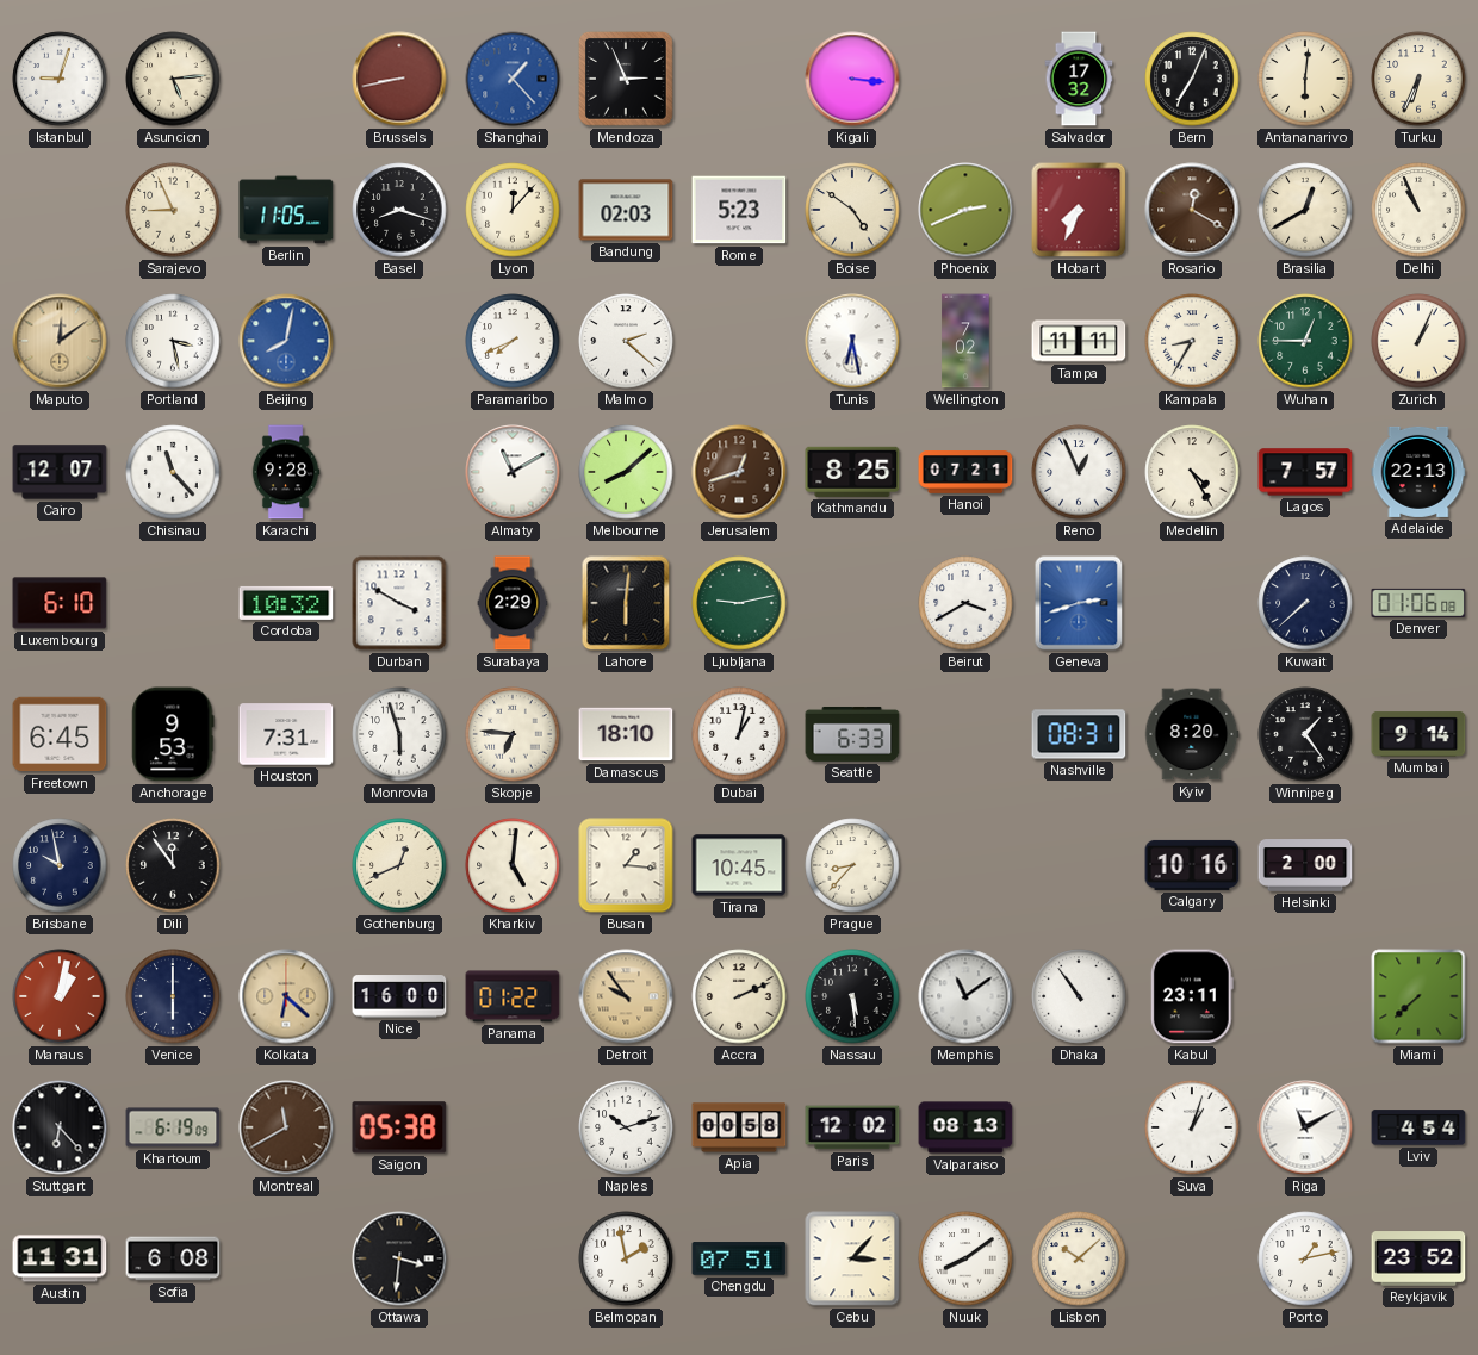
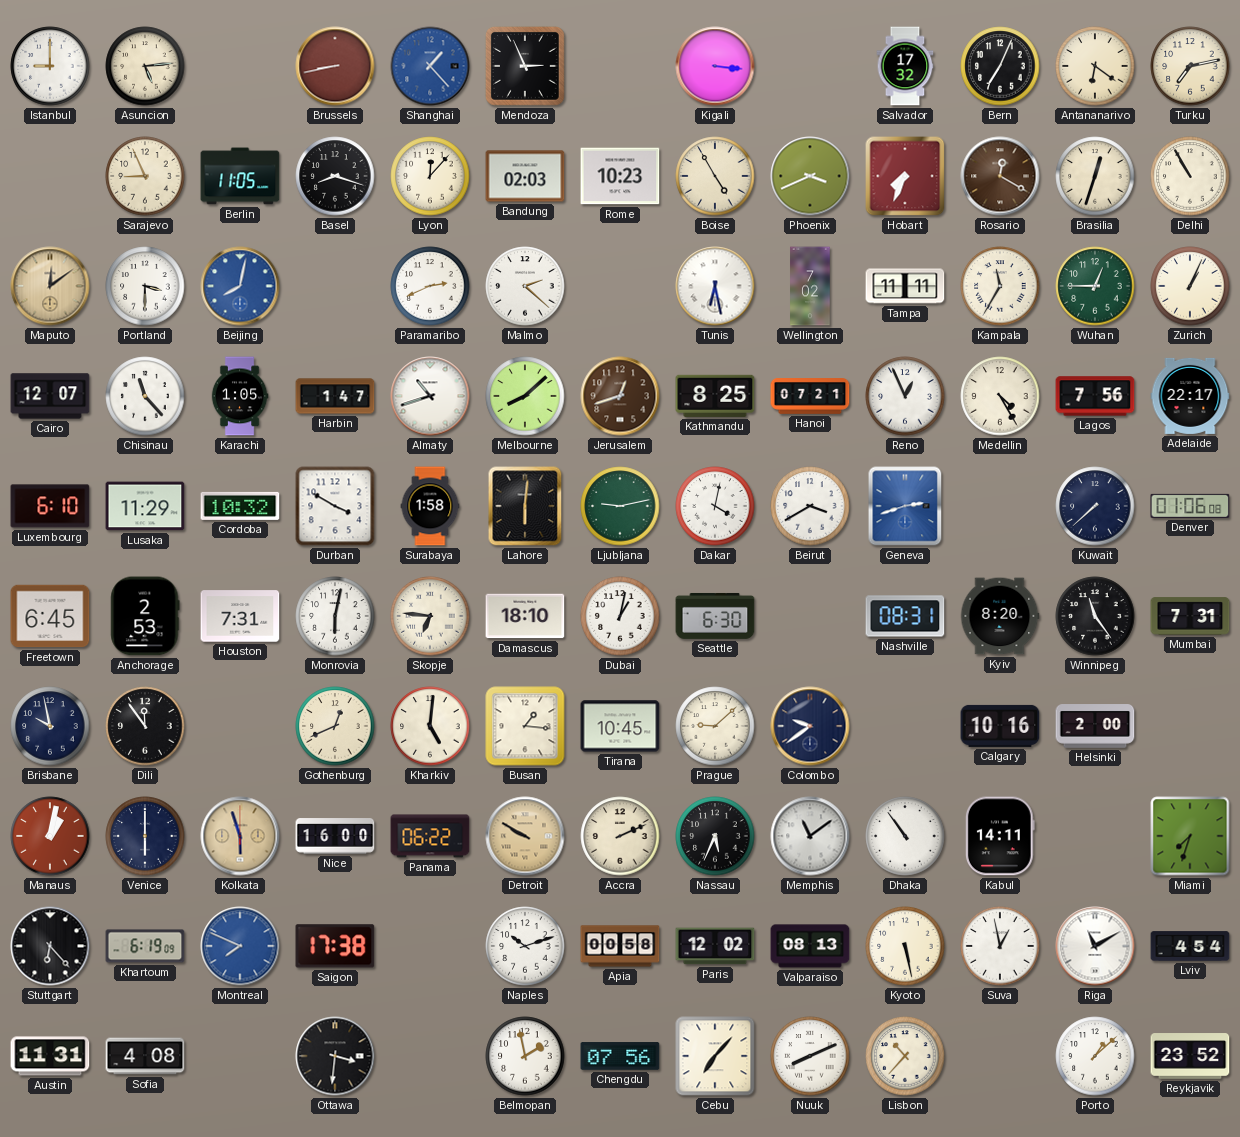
Istanbul: 9:03 -> 9:00 (50, 66)
Antananarivo: 6:01 -> 6:21 (1095, 66)
Turku: 6:34 -> 7:13 (1190, 66)
Rome: 5:23 -> 10:23 (620, 176)
Boise: 4:51 -> 4:55 (715, 176)
Phoenix: 2:41 -> 3:41 (810, 176)
Brasilia: 12:40 -> 12:33 (1095, 176)
Delhi: 10:56 -> 10:55 (1190, 176)
Portland: 3:28 -> 3:30 (145, 286)
Paramaribo: 7:41 -> 2:41 (430, 286)
Kampala: 8:35 -> 11:35 (1000, 286)
Karachi: 9:28 -> 1:05 (240, 396)
Harbin: none -> 1:47 (335, 396)
Almaty: 11:10 -> 10:42 (430, 396)
Lagos: 7:57 -> 7:56 (1095, 396)
Adelaide: 22:13 -> 22:17 (1190, 396)
Lusaka: none -> 11:29 (145, 506)
Surabaya: 2:29 -> 1:58 (430, 506)
Dakar: none -> 4:02 (715, 506)
Anchorage: 9:53 -> 2:53 (145, 616)
Monrovia: 5:57 -> 6:02 (335, 616)
Seattle: 6:33 -> 6:30 (715, 616)
Winnipeg: 1:24 -> 11:24 (1095, 616)
Mumbai: 9:14 -> 7:31 (1190, 616)
Prague: 8:37 -> 9:08 (715, 726)
Colombo: none -> 9:39 (810, 726)
Kolkata: 6:22 -> 5:57 (240, 836)
Panama: 01:22 -> 06:22 (430, 836)
Detroit: 9:54 -> 9:50 (525, 836)
Nassau: 5:29 -> 5:34 (715, 836)
Kabul: 23:11 -> 14:11 (1000, 836)
Miami: 7:38 -> 7:33 (1190, 836)
Montreal: 11:40 -> 7:49 (240, 946)
Montreal dial: brown -> blue (240, 946)
Saigon: 05:38 -> 17:38 (335, 946)
Kyoto: none -> 5:28 (905, 946)
Suva: 1:03 -> 12:58 (1000, 946)
Sofia: 6:08 -> 4:08 (145, 1056)
Chengdu: 07:51 -> 07:56 (620, 1056)
Cebu: 3:07 -> 7:07 (715, 1056)
Nuuk: 8:09 -> 8:11 (810, 1056)
Lisbon: 10:08 -> 10:37 (905, 1056)
Porto: 1:13 -> 1:08 (1095, 1056)
